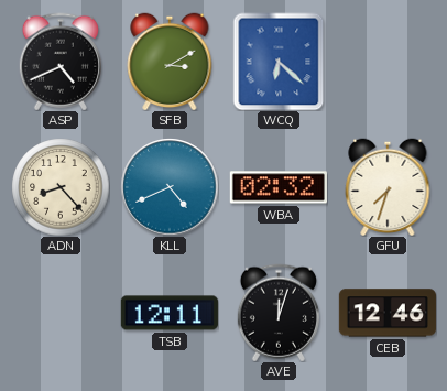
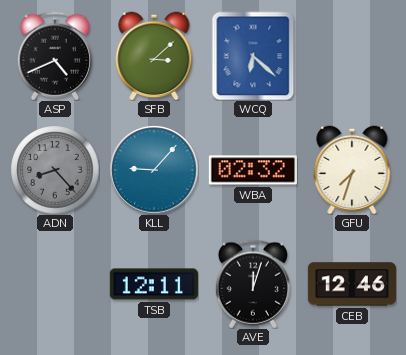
SFB: 3:10 -> 3:08 (154, 56)
ADN dial: cream -> grey (55, 170)
KLL: 4:41 -> 9:07 (154, 170)
